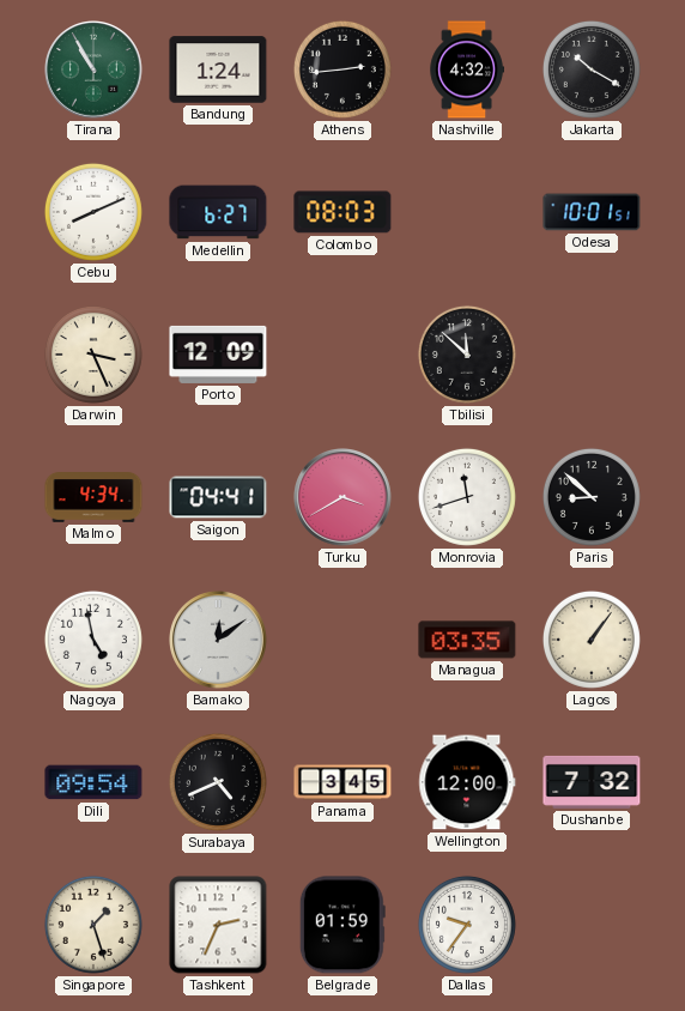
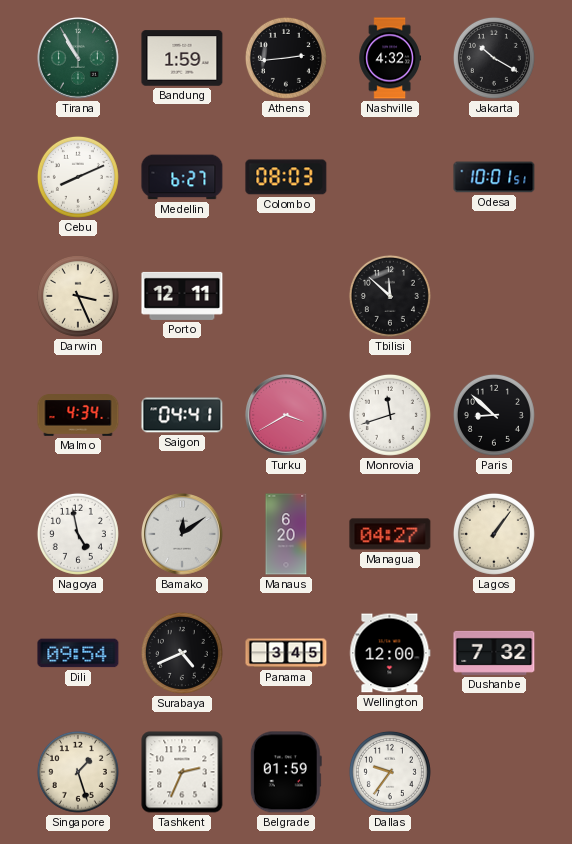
Bandung: 1:24 -> 1:59 (182, 58)
Porto: 12:09 -> 12:11 (182, 296)
Manaus: none -> 6:20 (286, 534)
Managua: 03:35 -> 04:27 (390, 534)
